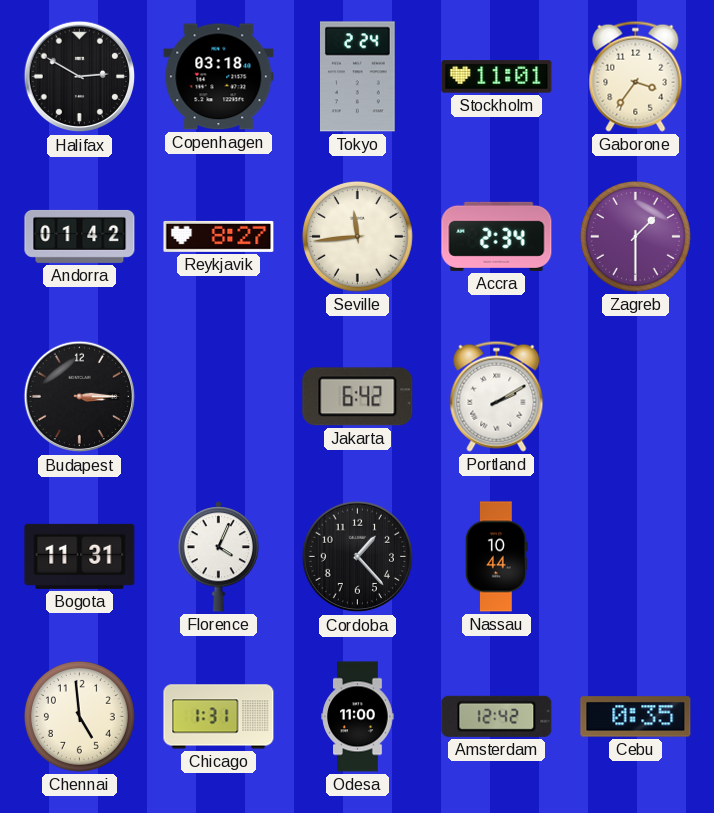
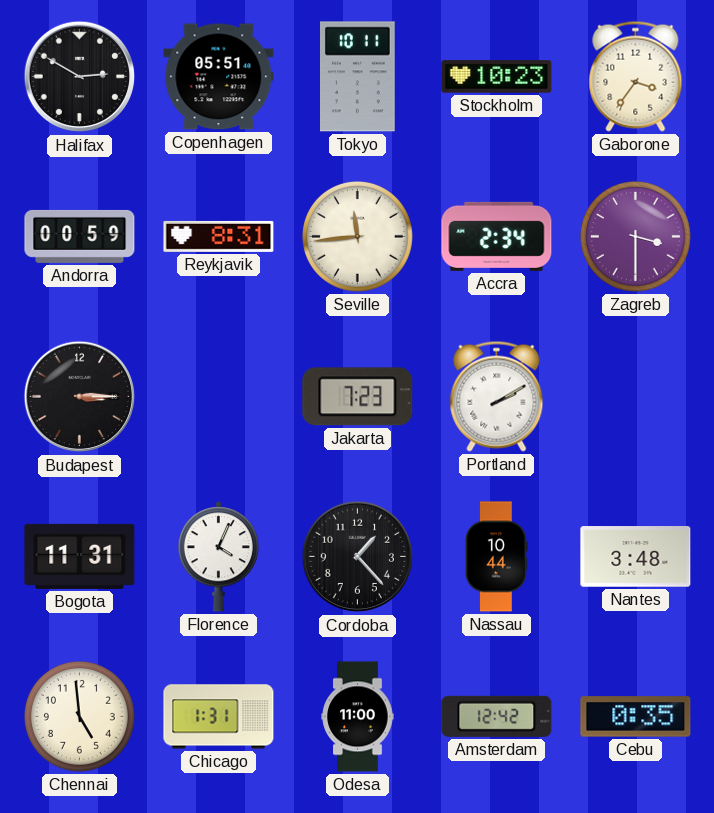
Copenhagen: 03:18 -> 05:51 (219, 77)
Tokyo: 2:24 -> 10:11 (358, 77)
Stockholm: 11:01 -> 10:23 (497, 77)
Andorra: 01:42 -> 00:59 (80, 236)
Reykjavik: 8:27 -> 8:31 (219, 236)
Zagreb: 1:30 -> 3:30 (635, 236)
Jakarta: 6:42 -> 7:23 (358, 397)
Nantes: none -> 3:48 (636, 557)
